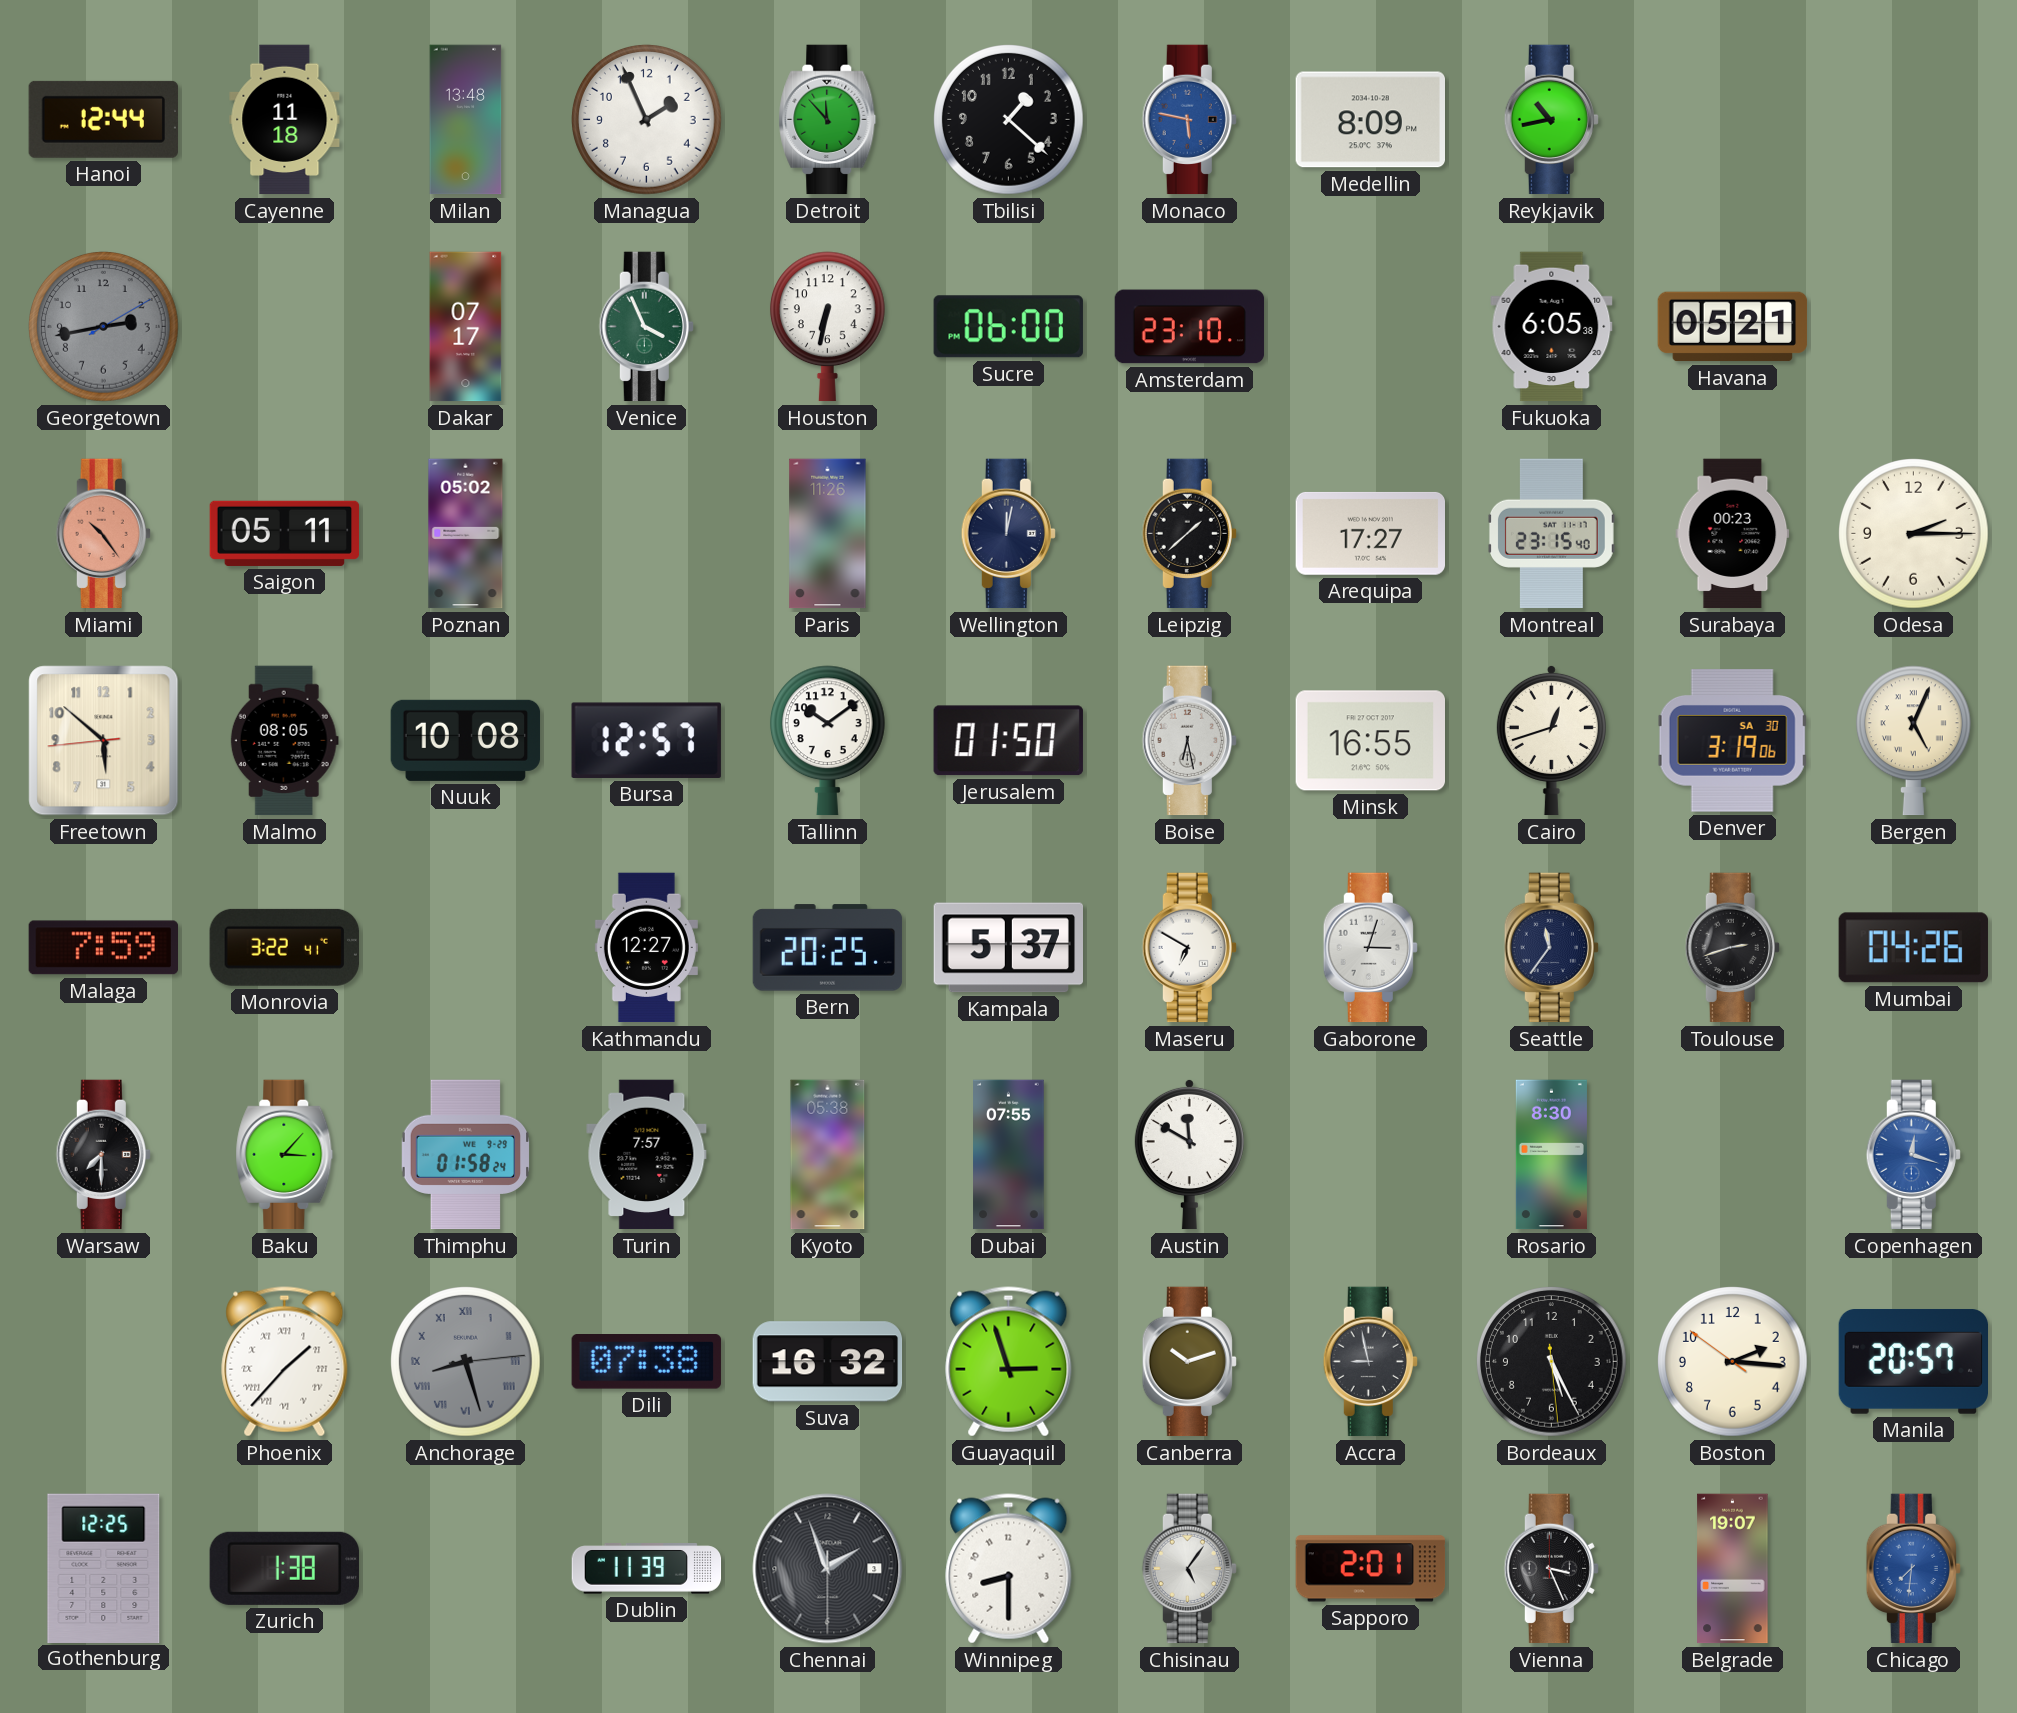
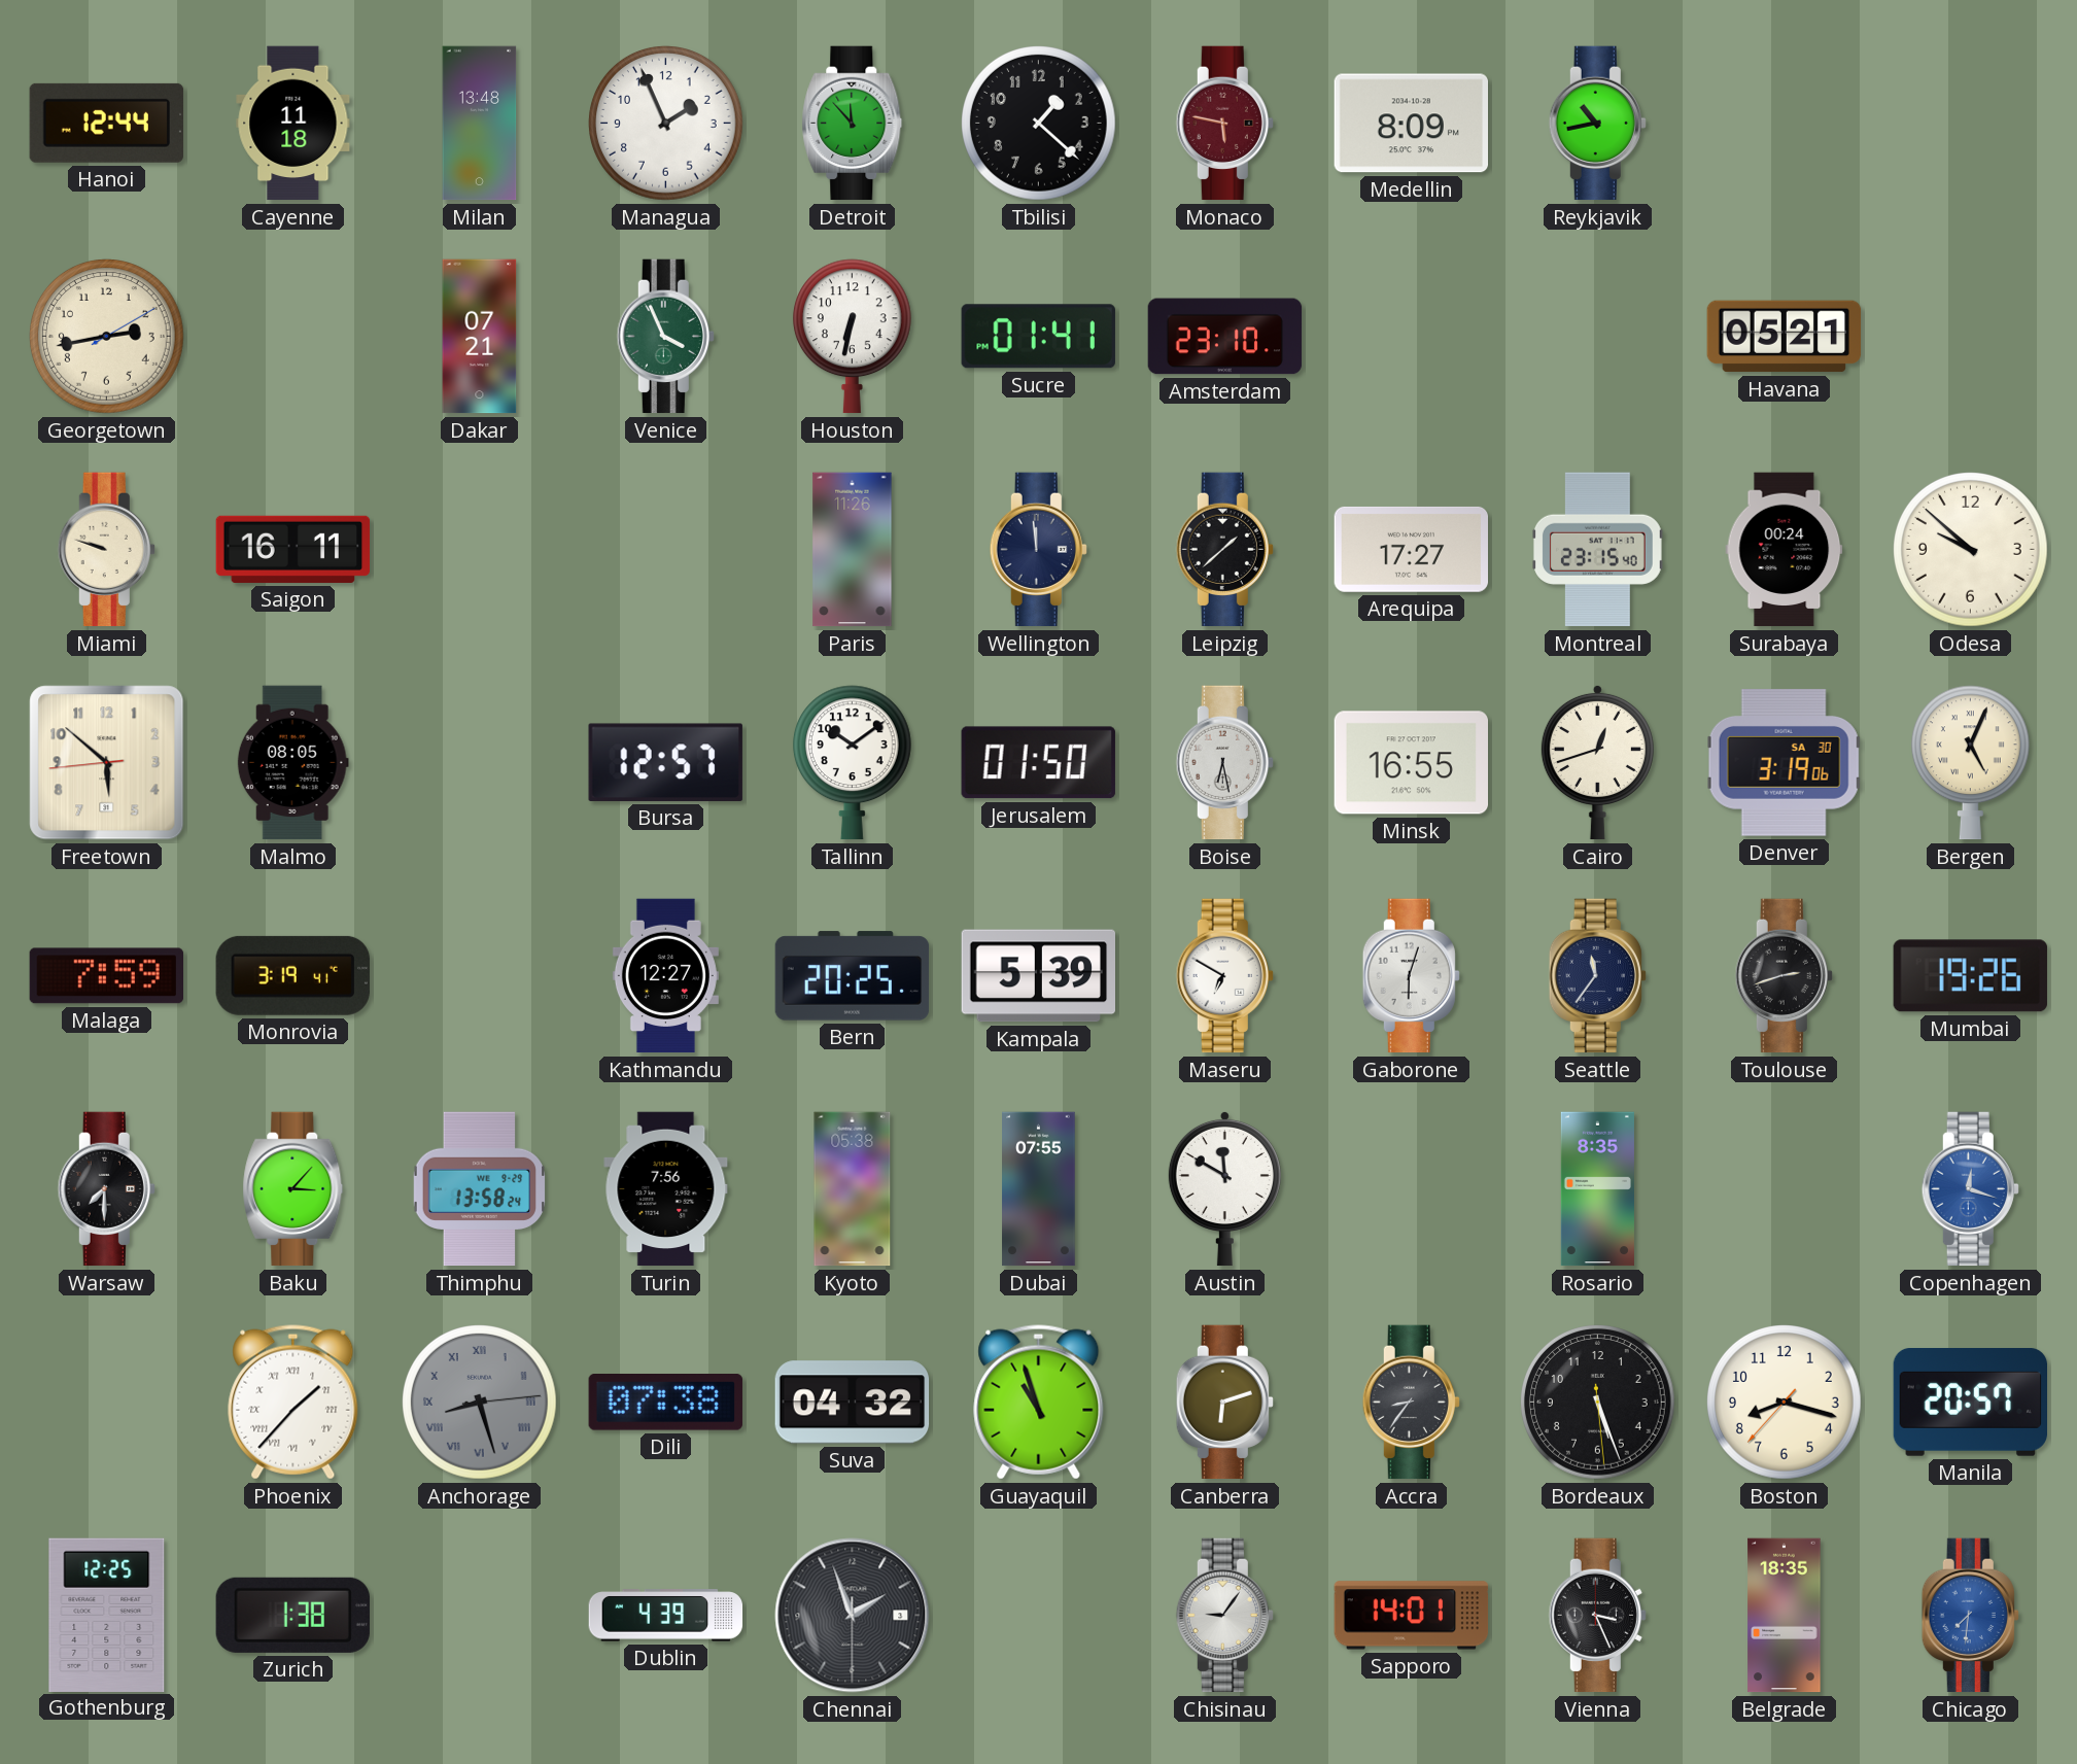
Monaco dial: blue -> burgundy (1224, 124)
Georgetown dial: grey -> cream (107, 337)
Dakar: 07:17 -> 07:21 (480, 337)
Sucre: 06:00 -> 01:41 (1038, 337)
Fukuoka: 6:05 -> none (1552, 327)
Miami: 10:24 -> 9:48 (106, 550)
Miami dial: salmon -> cream (106, 550)
Saigon: 05:11 -> 16:11 (293, 549)
Poznan: 05:02 -> none (466, 534)
Wellington: 12:02 -> 11:59 (1038, 550)
Surabaya: 00:23 -> 00:24 (1785, 550)
Odesa: 2:15 -> 9:52 (1971, 550)
Nuuk: 10:08 -> none (466, 740)
Monrovia: 3:22 -> 3:19 (292, 975)
Kampala: 5:37 -> 5:39 (1038, 976)
Gaborone: 3:03 -> 6:03 (1411, 976)
Mumbai: 04:26 -> 19:26 (1970, 976)
Thimphu: 01:58 -> 13:58 (479, 1189)
Turin: 7:57 -> 7:56 (666, 1189)
Rosario: 8:30 -> 8:35 (1597, 1189)
Suva: 16:32 -> 04:32 (853, 1403)
Guayaquil: 2:57 -> 10:57 (1039, 1403)
Canberra: 10:12 -> 6:12 (1224, 1403)
Accra: 8:58 -> 8:36 (1411, 1403)
Bordeaux: 5:25 -> 5:26 (1598, 1403)
Boston: 2:15 -> 8:17 (1785, 1403)
Dublin: 11:39 -> 4:39 (666, 1616)
Winnipeg: 8:30 -> none (1009, 1569)
Chisinau: 5:06 -> 9:06 (1224, 1616)
Sapporo: 2:01 -> 14:01 (1412, 1616)
Belgrade: 19:07 -> 18:35 (1785, 1616)
